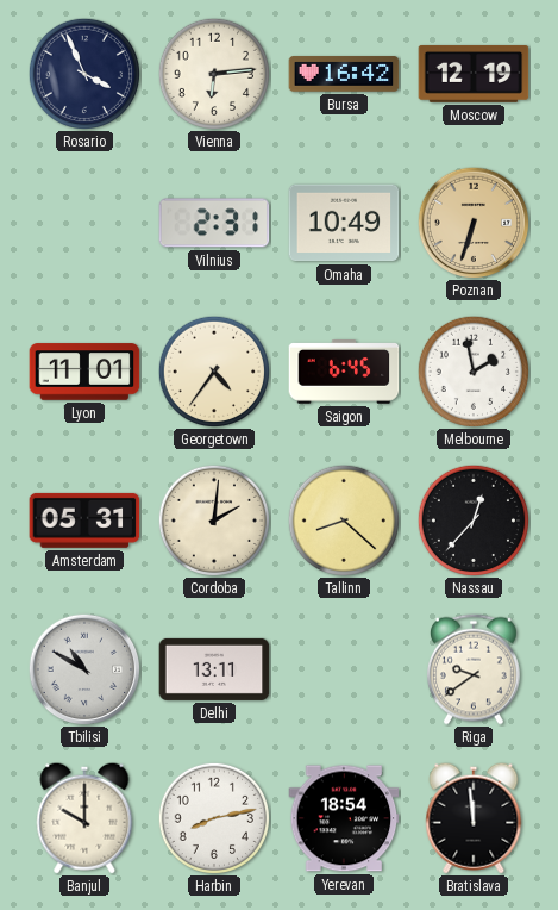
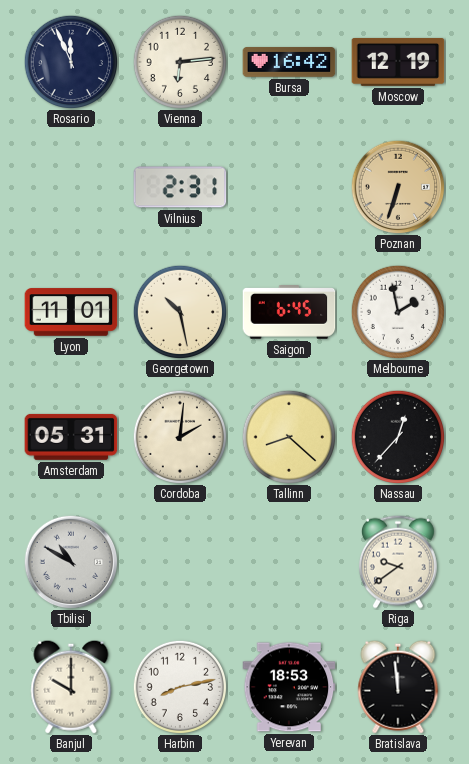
Rosario: 3:56 -> 11:56 (70, 61)
Omaha: 10:49 -> none (344, 223)
Georgetown: 4:36 -> 10:28 (179, 311)
Delhi: 13:11 -> none (214, 669)
Yerevan: 18:54 -> 18:53 (289, 687)
